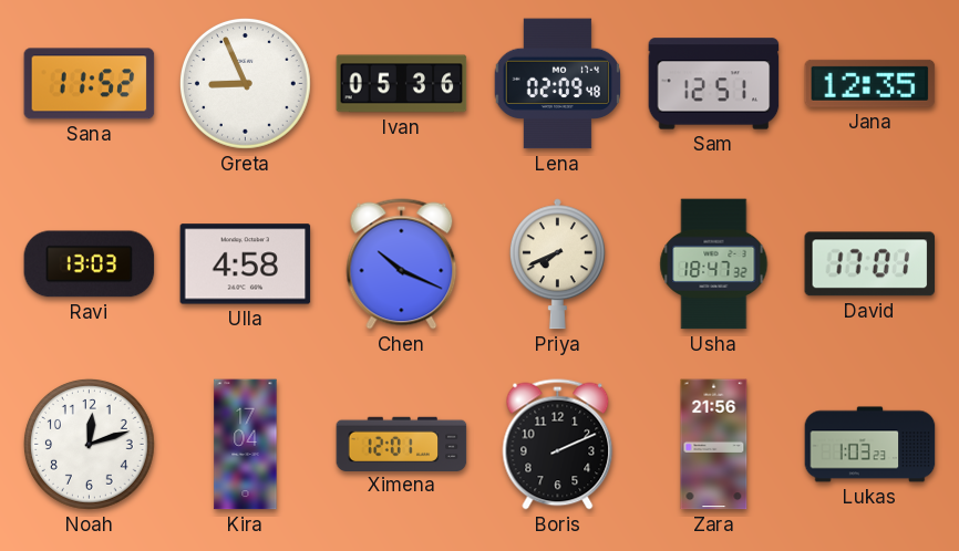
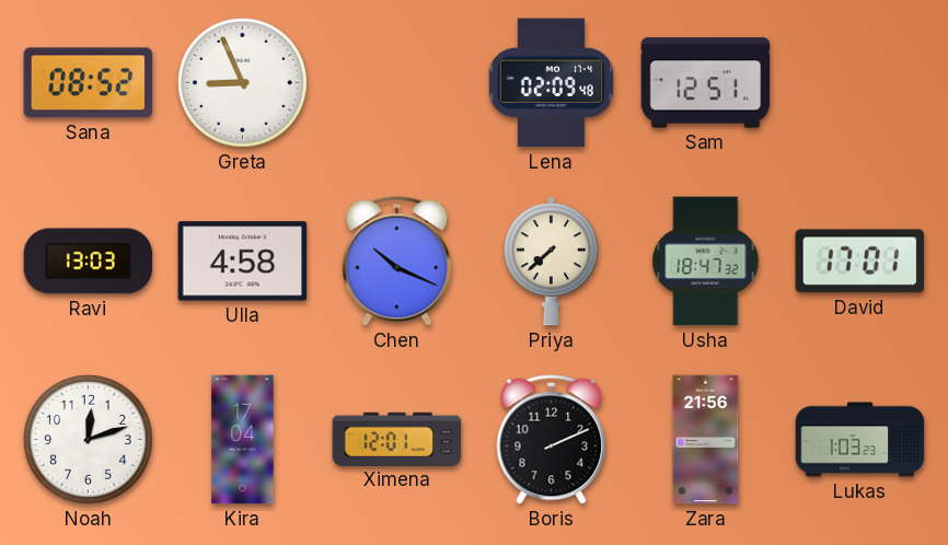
Sana: 11:52 -> 08:52 (89, 83)
Ivan: 05:36 -> none (402, 84)
Jana: 12:35 -> none (870, 83)
Priya: 7:41 -> 7:38 (551, 262)
